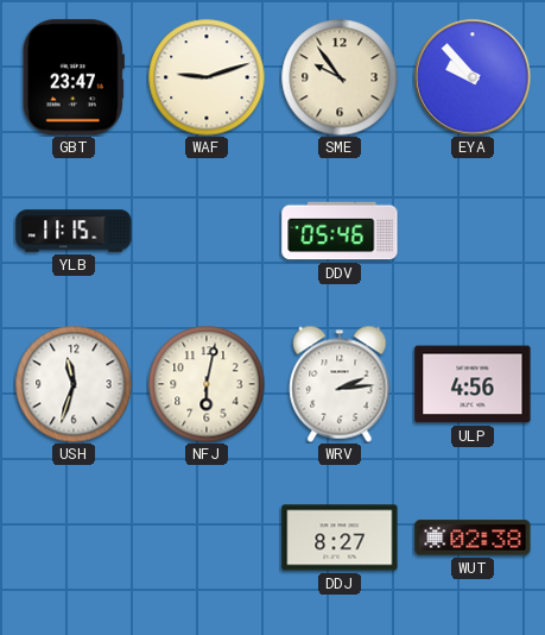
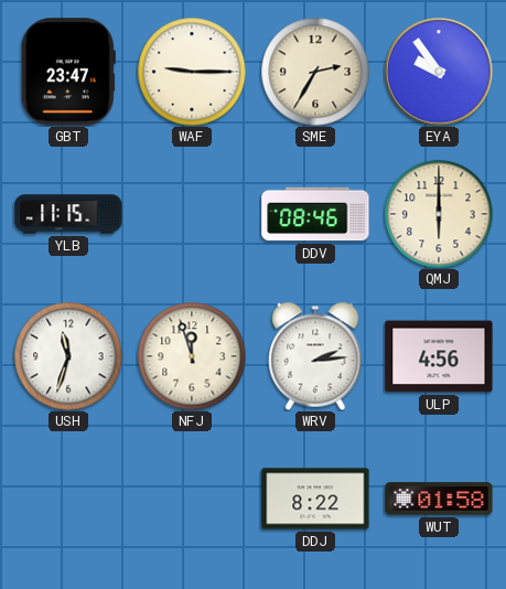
WAF: 9:12 -> 9:15 (192, 72)
SME: 9:54 -> 2:35 (315, 72)
EYA: 9:53 -> 9:54 (439, 72)
DDV: 05:46 -> 08:46 (315, 214)
QMJ: none -> 6:00 (439, 214)
NFJ: 6:02 -> 11:57 (192, 356)
DDJ: 8:27 -> 8:22 (315, 499)
WUT: 02:38 -> 01:58 (439, 499)
